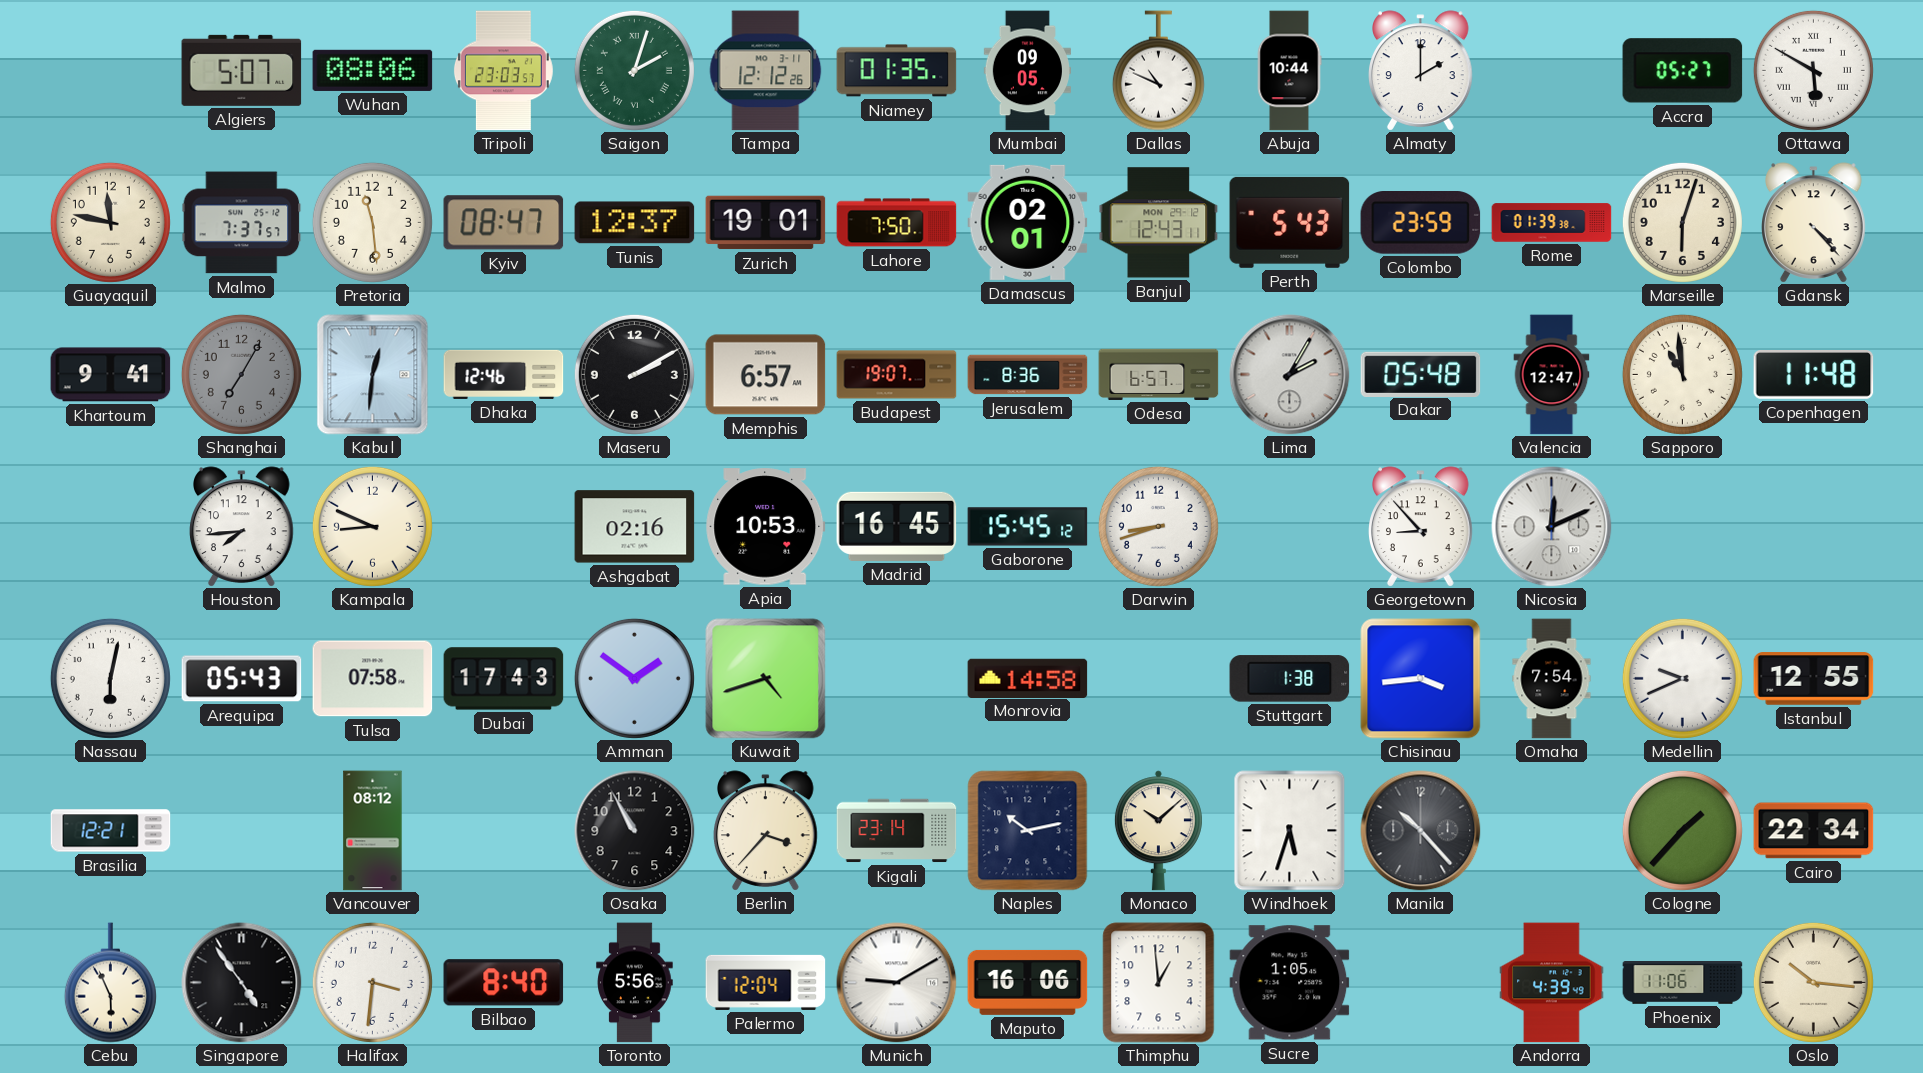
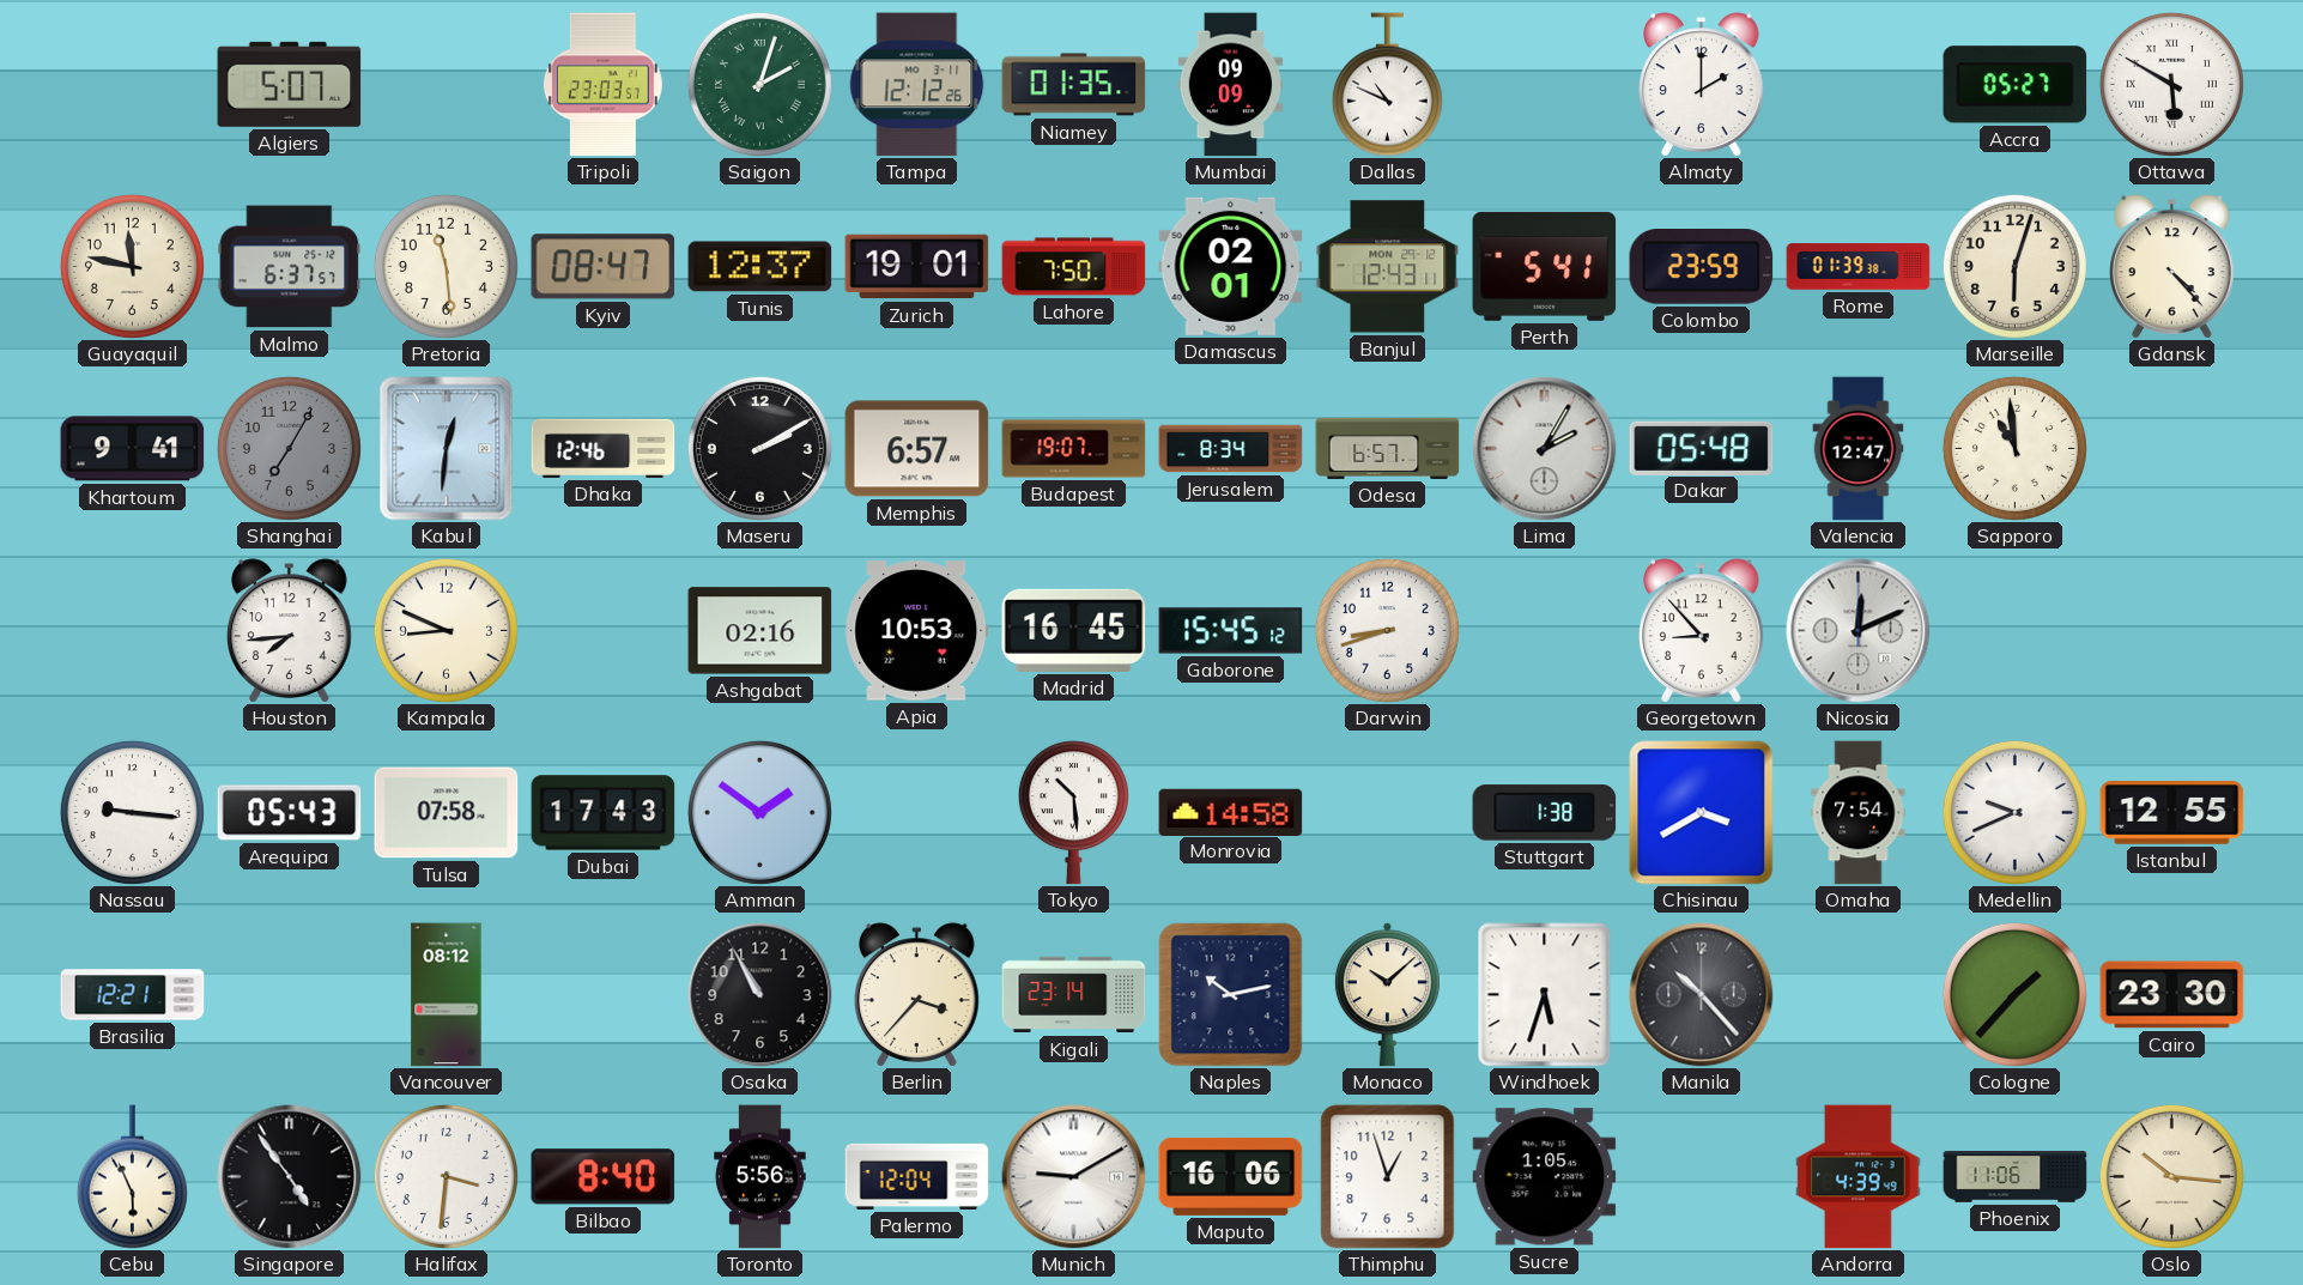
Wuhan: 08:06 -> none (373, 70)
Mumbai: 09:05 -> 09:09 (1230, 85)
Abuja: 10:44 -> none (1289, 71)
Malmo: 7:37 -> 6:37 (290, 267)
Perth: 5:43 -> 5:41 (1545, 266)
Jerusalem: 8:36 -> 8:34 (1231, 449)
Copenhagen: 11:48 -> none (1814, 375)
Nassau: 6:02 -> 9:16 (132, 812)
Kuwait: 4:42 -> none (766, 679)
Tokyo: none -> 10:29 (1073, 813)
Chisinau: 3:44 -> 3:40 (1702, 813)
Cairo: 22:34 -> 23:30 (2172, 995)
Thimphu: 12:59 -> 12:57 (1388, 1177)
